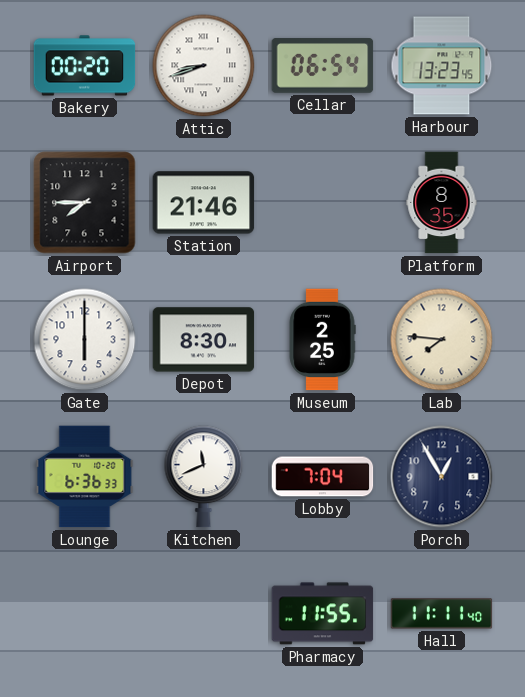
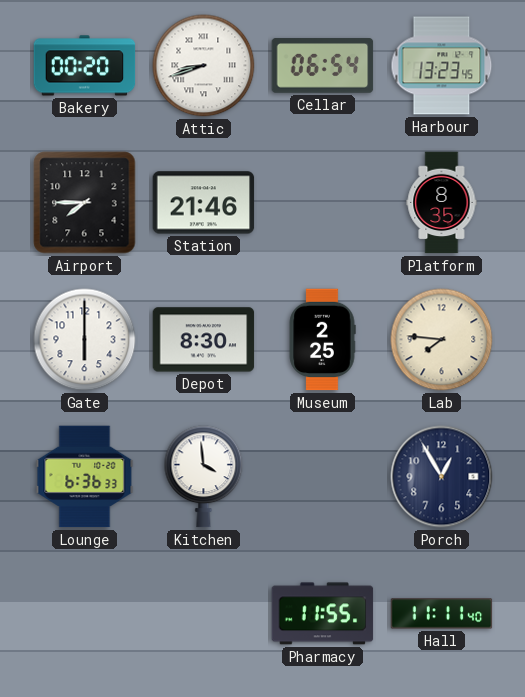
Kitchen: 11:41 -> 3:59 (204, 477)
Lobby: 7:04 -> none (323, 477)
